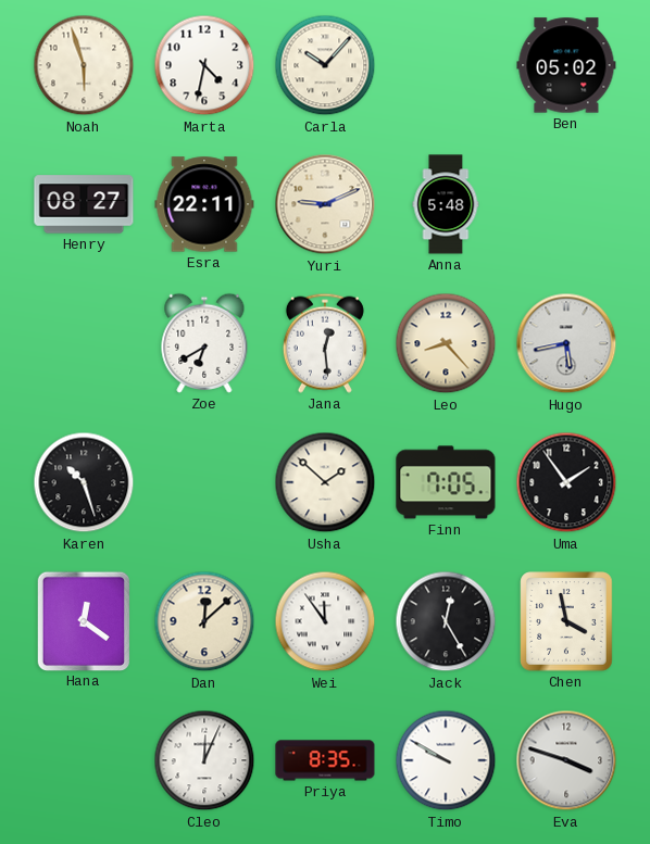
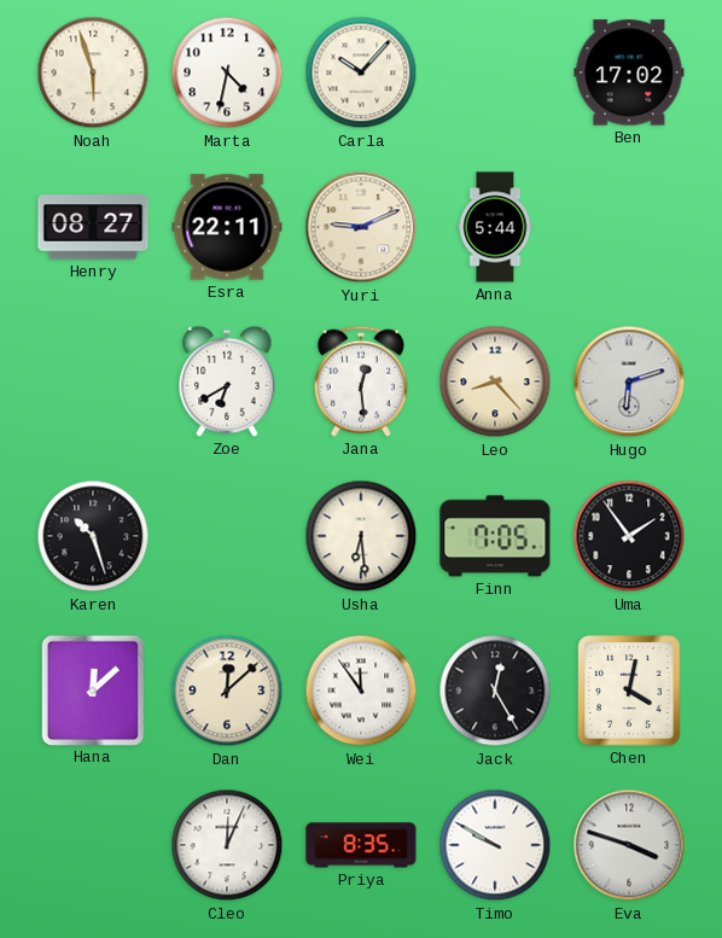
Ben: 05:02 -> 17:02 (629, 72)
Anna: 5:48 -> 5:44 (495, 227)
Hugo: 5:43 -> 6:12 (629, 381)
Usha: 1:52 -> 6:29 (361, 536)
Hana: 12:21 -> 12:08 (92, 689)
Chen: 3:58 -> 4:02 (629, 691)
